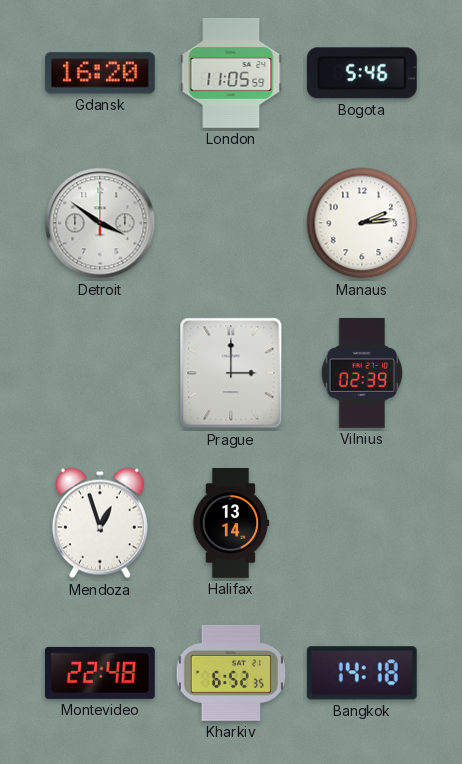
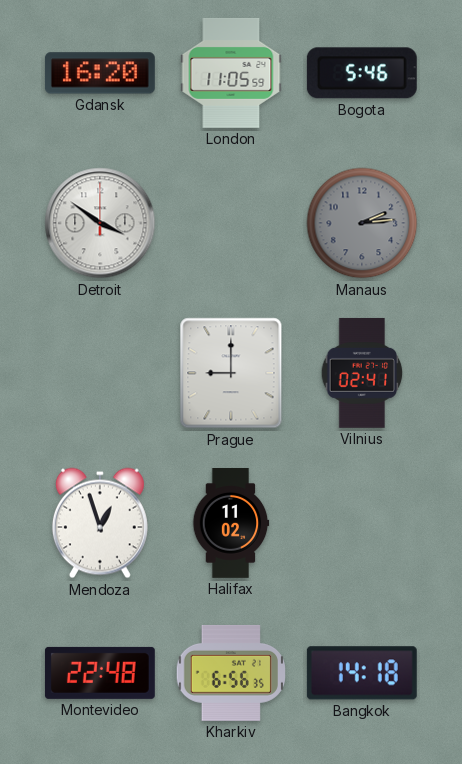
Manaus dial: white -> grey (362, 223)
Prague: 3:00 -> 9:00 (231, 373)
Vilnius: 02:39 -> 02:41 (362, 373)
Halifax: 13:14 -> 11:02 (231, 524)
Kharkiv: 6:52 -> 6:56 (230, 673)
